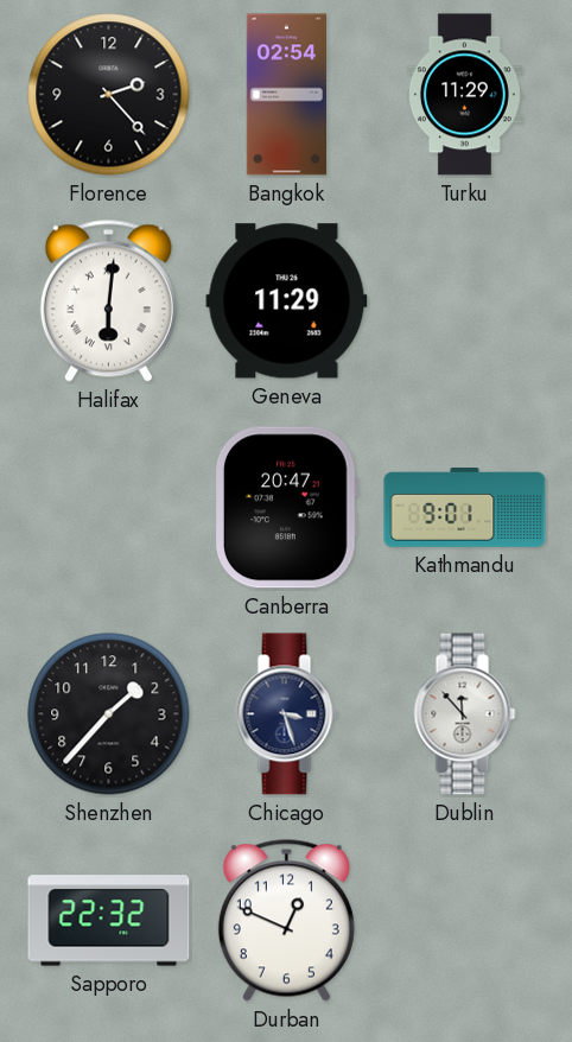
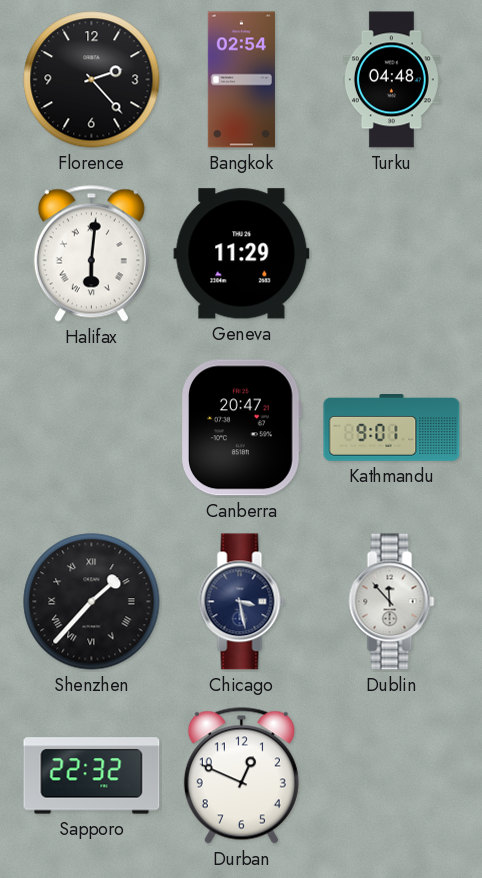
Turku: 11:29 -> 04:48 (391, 80)
Shenzhen numerals: Arabic -> Roman (92, 602)
Chicago: 3:27 -> 3:28 (242, 602)
